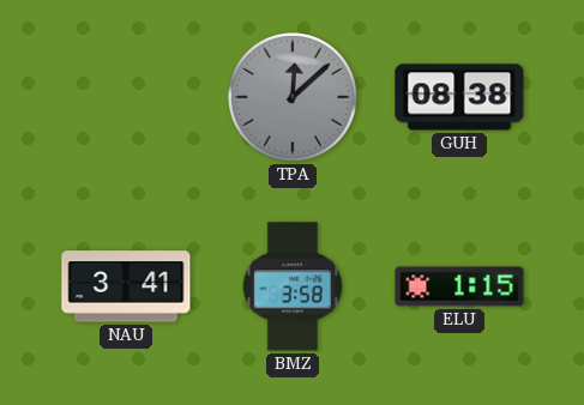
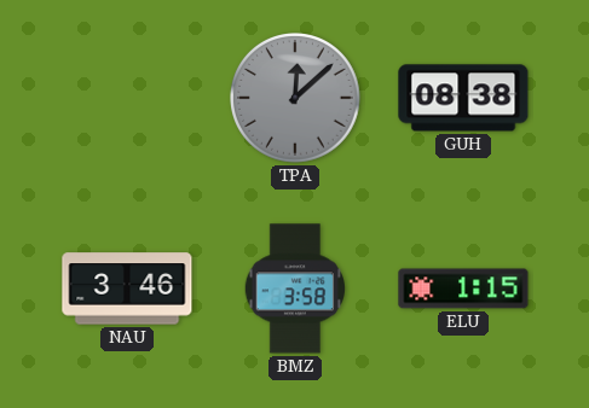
NAU: 3:41 -> 3:46 (127, 288)
